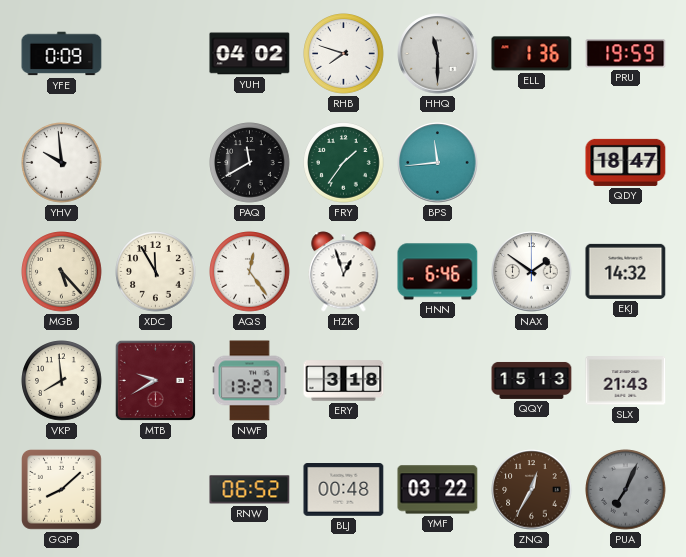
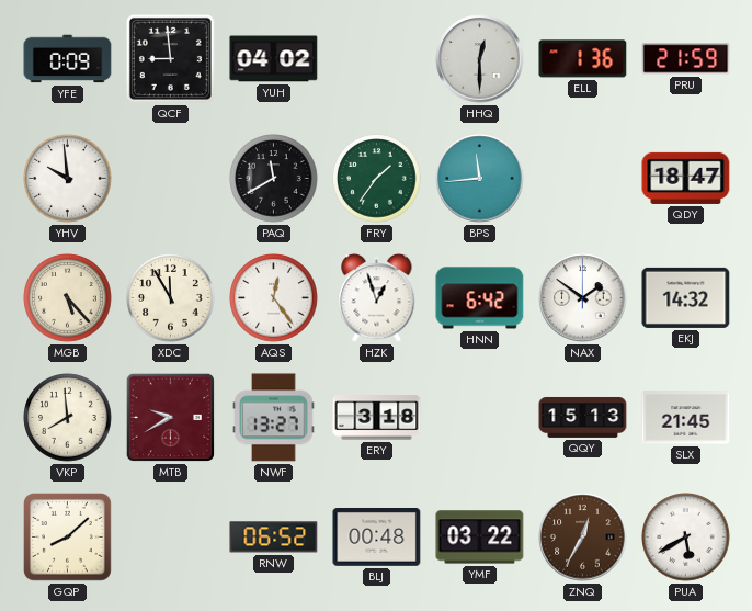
QCF: none -> 8:59 (170, 58)
RHB: 7:48 -> none (344, 54)
HHQ: 11:30 -> 12:30 (480, 59)
PRU: 19:59 -> 21:59 (686, 59)
HNN: 6:46 -> 6:42 (480, 298)
SLX: 21:43 -> 21:45 (686, 418)
PUA: 7:04 -> 5:40 (686, 538)
PUA dial: grey -> white (686, 538)
